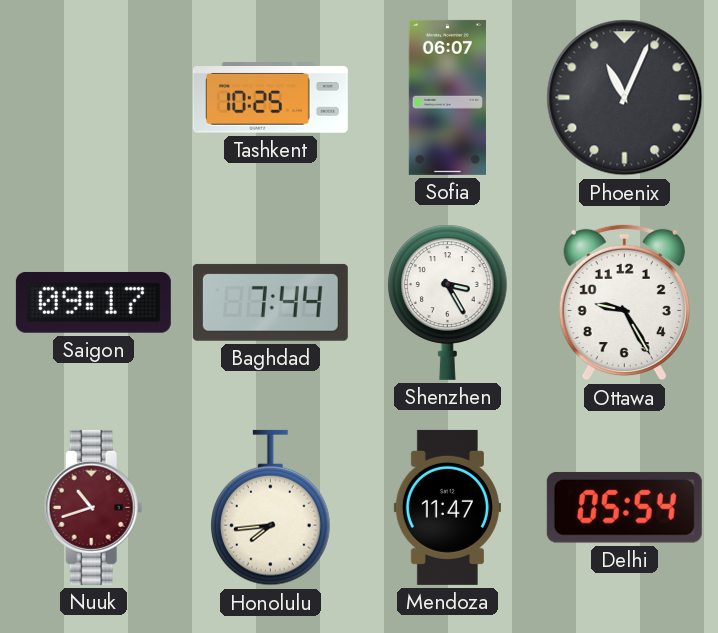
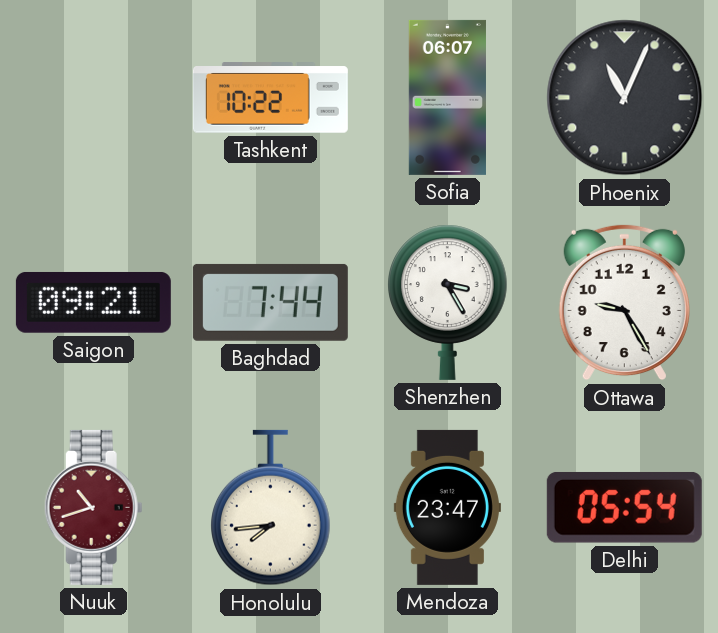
Tashkent: 10:25 -> 10:22 (270, 98)
Saigon: 09:17 -> 09:21 (93, 302)
Mendoza: 11:47 -> 23:47 (447, 507)
